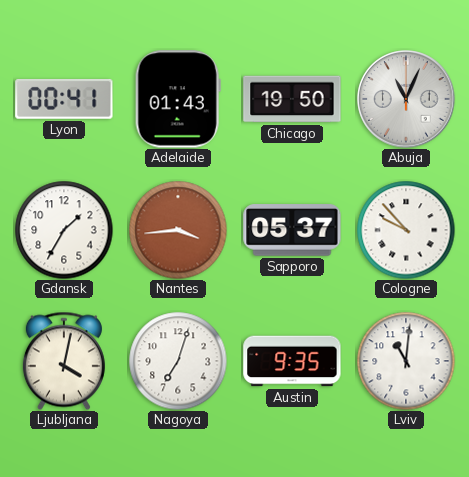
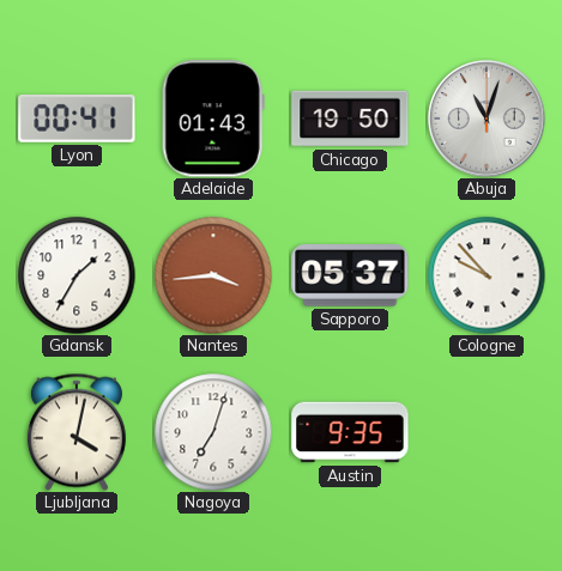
Abuja: 11:04 -> 11:03 (487, 119)
Lviv: 11:01 -> none (406, 361)
